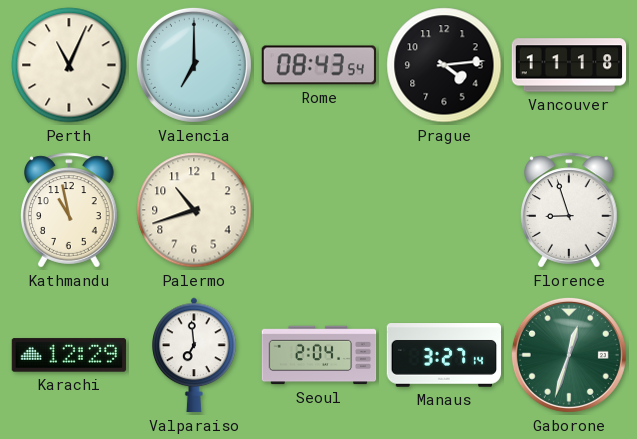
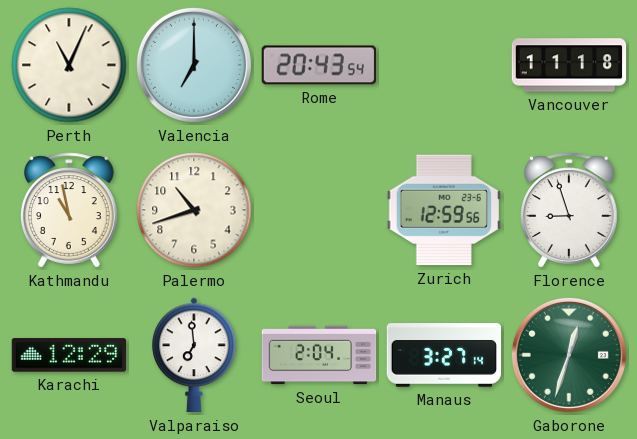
Rome: 08:43 -> 20:43 (318, 65)
Prague: 4:14 -> none (444, 65)
Zurich: none -> 12:59 (443, 210)
